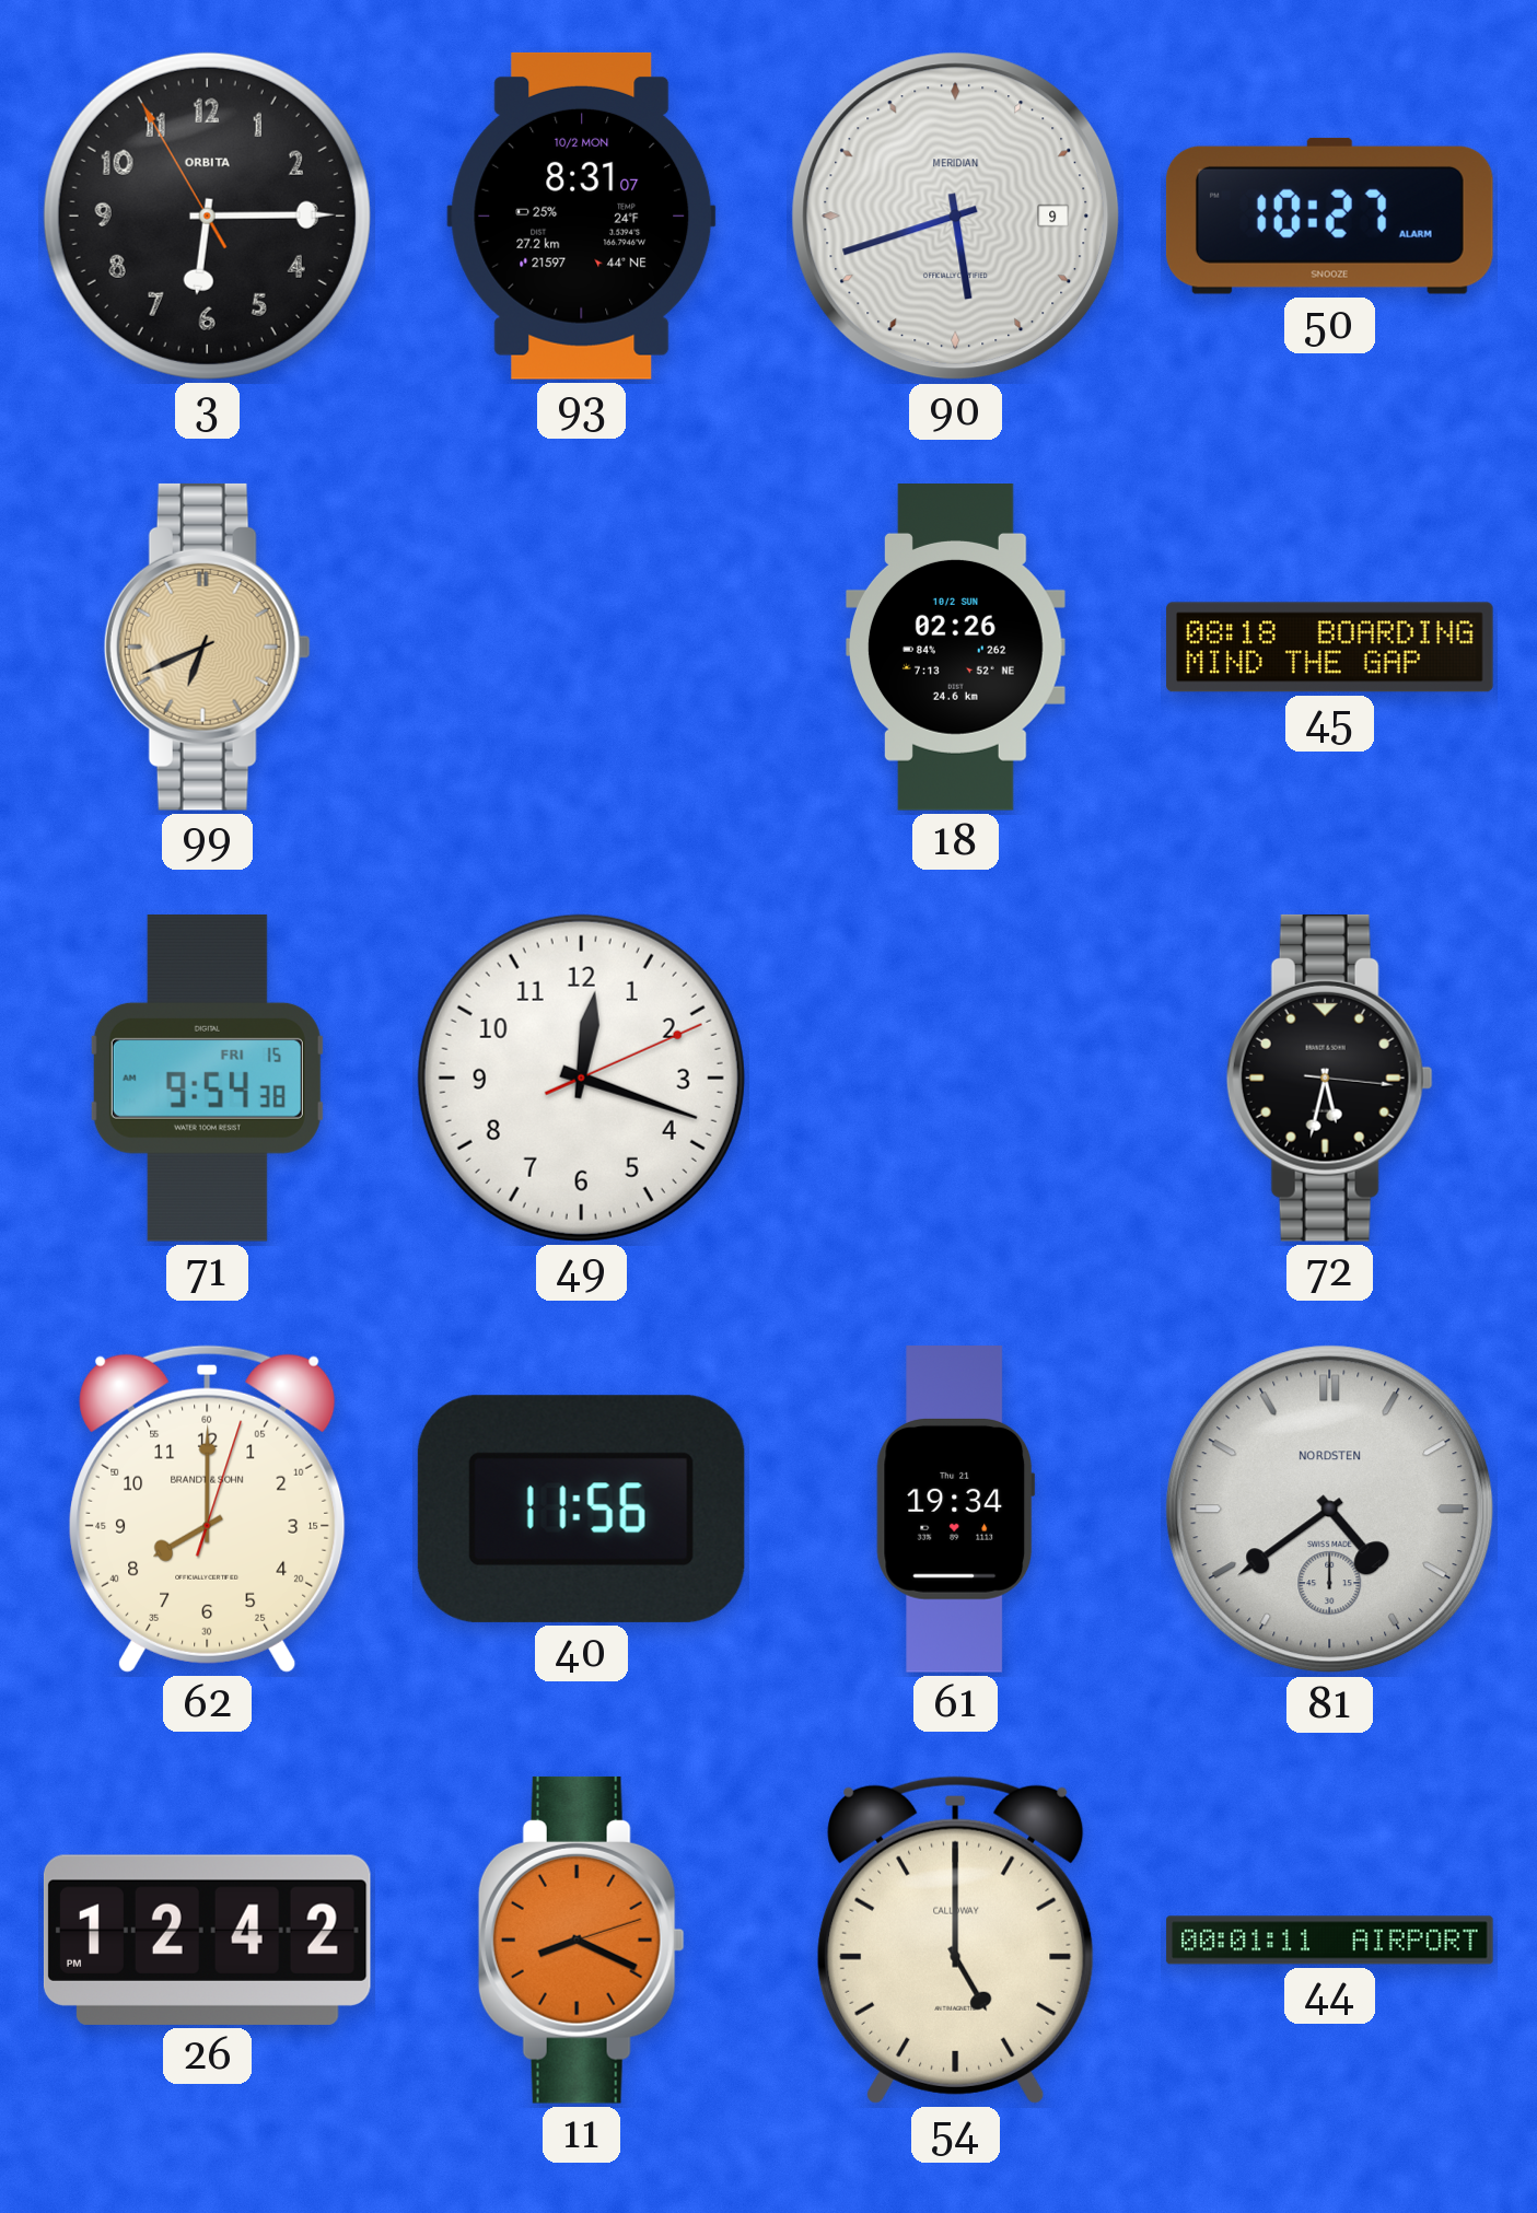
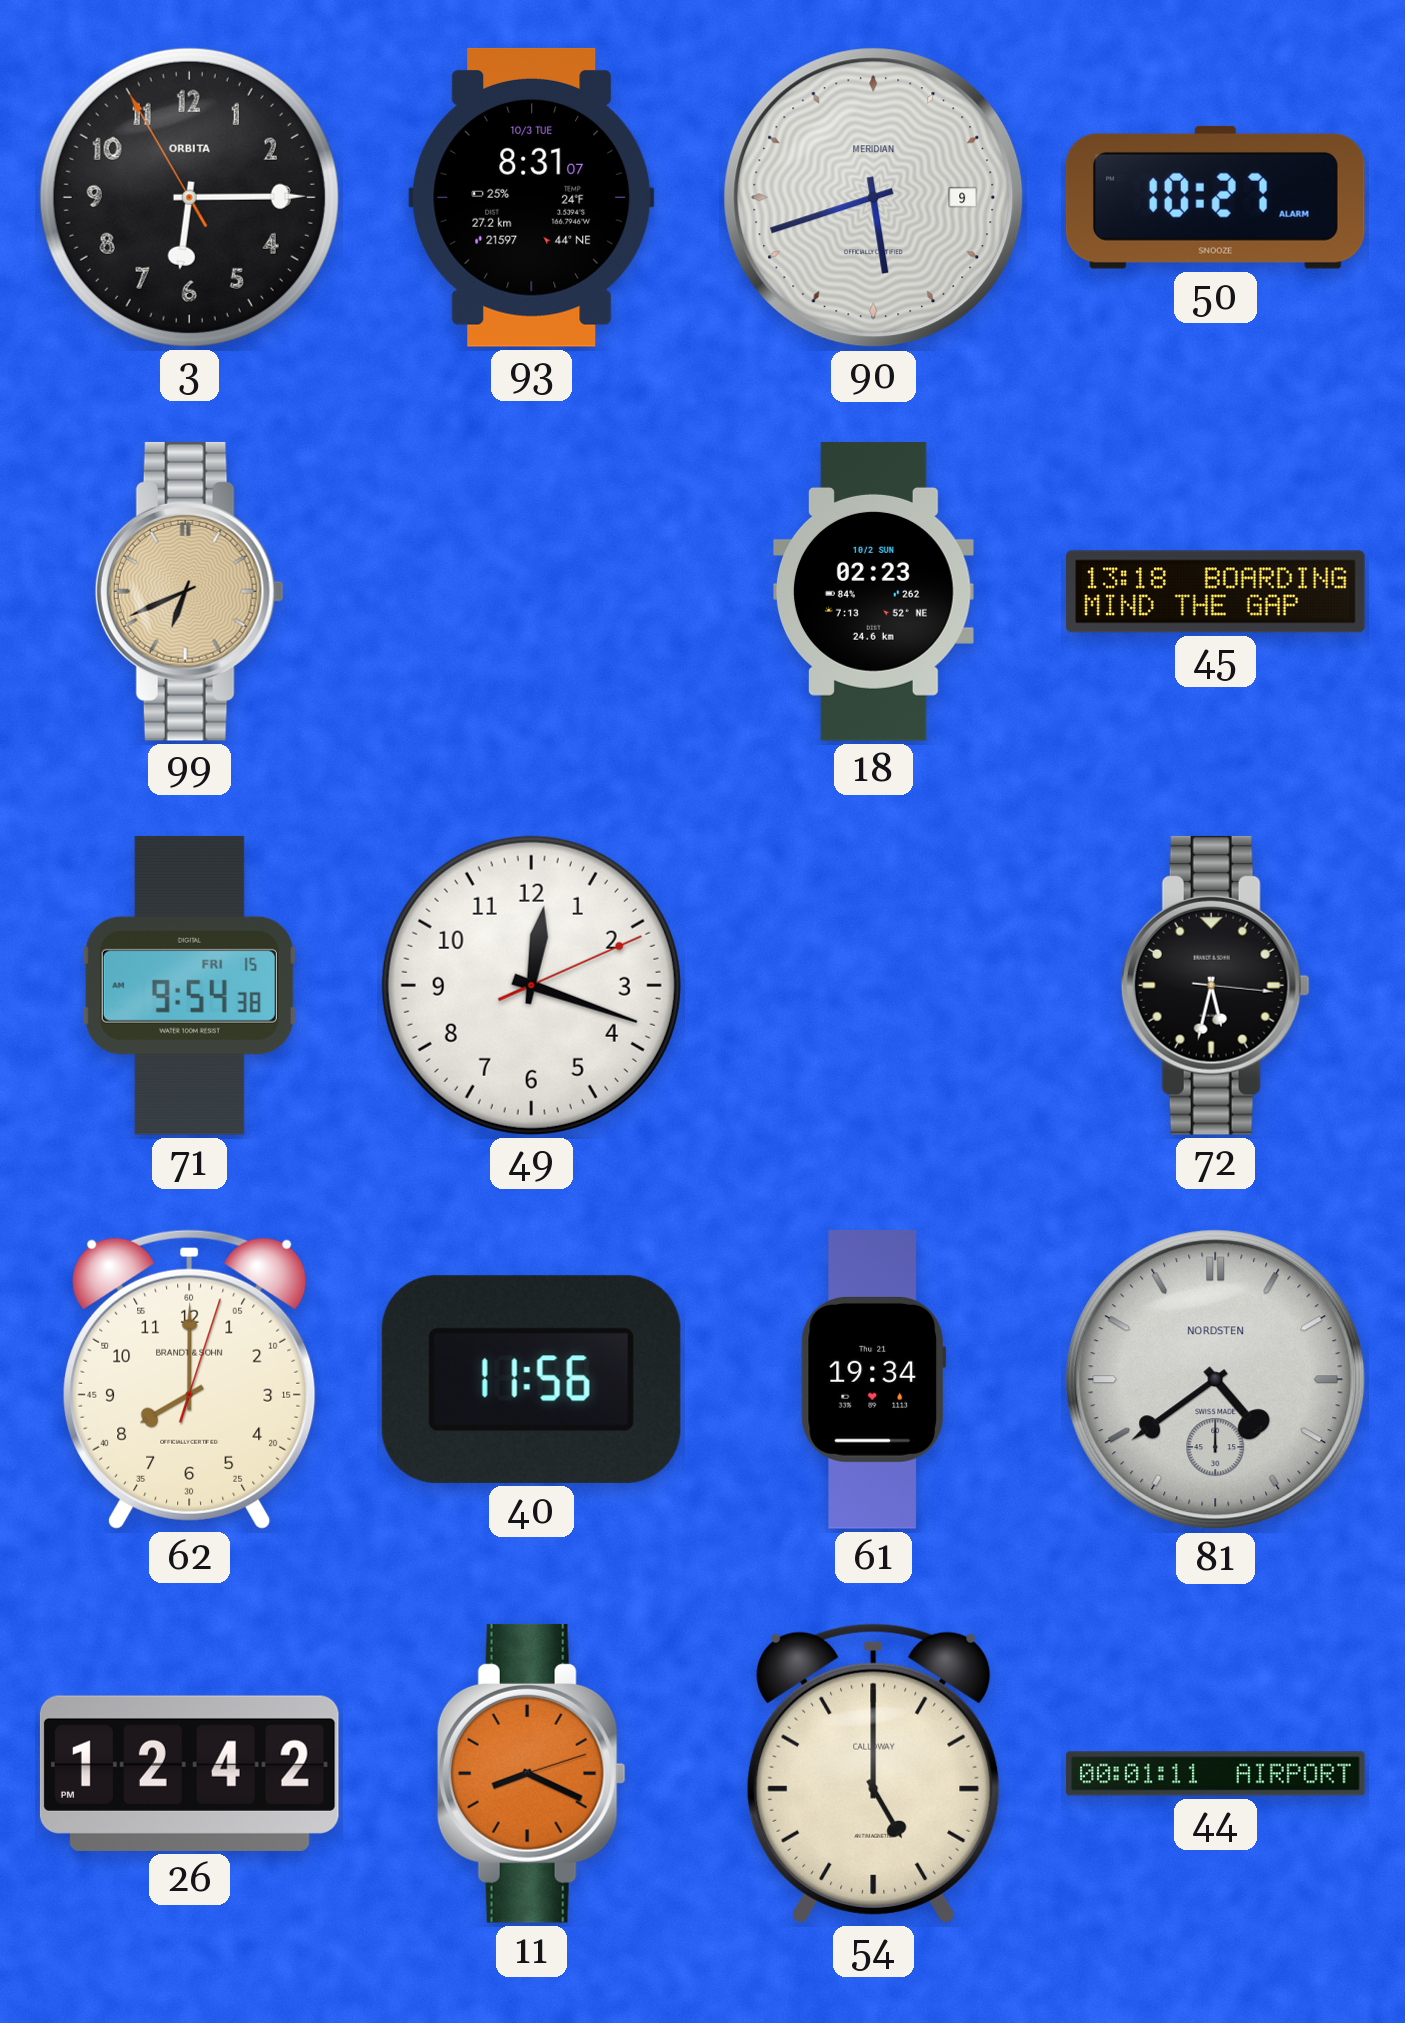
93 date: 10/2 MON -> 10/3 TUE (532, 197)
18: 02:26 -> 02:23 (873, 592)
45: 08:18 -> 13:18 (1216, 592)
